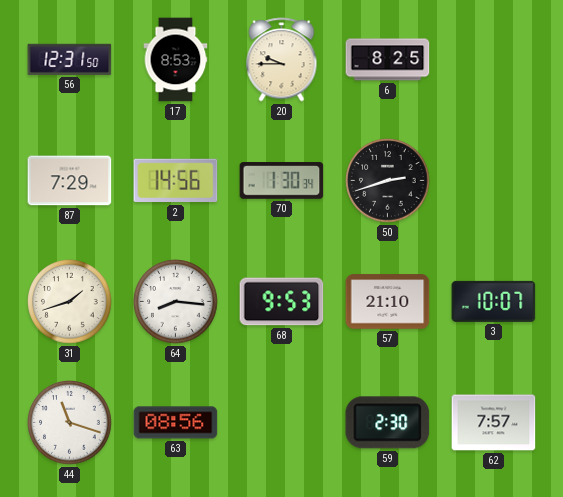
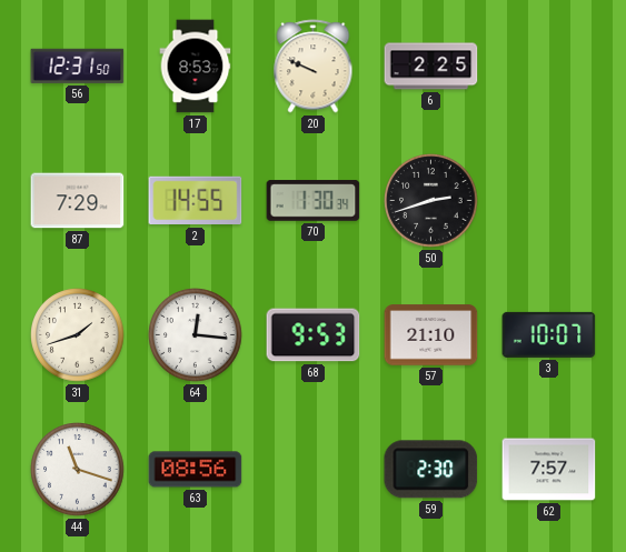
20: 9:45 -> 9:49 (314, 67)
6: 8:25 -> 2:25 (431, 67)
2: 14:56 -> 14:55 (196, 201)
64: 8:16 -> 12:16 (196, 335)
